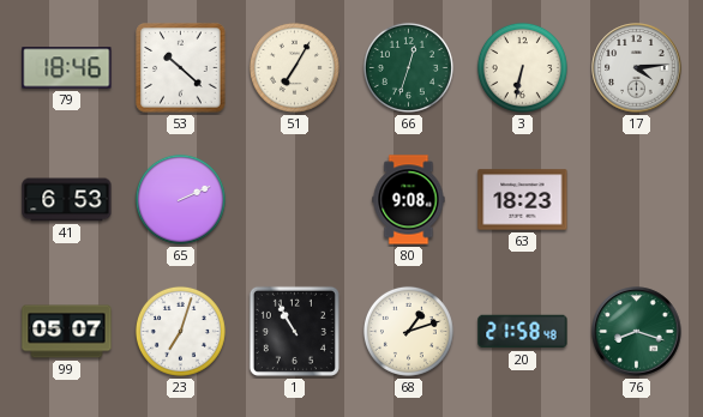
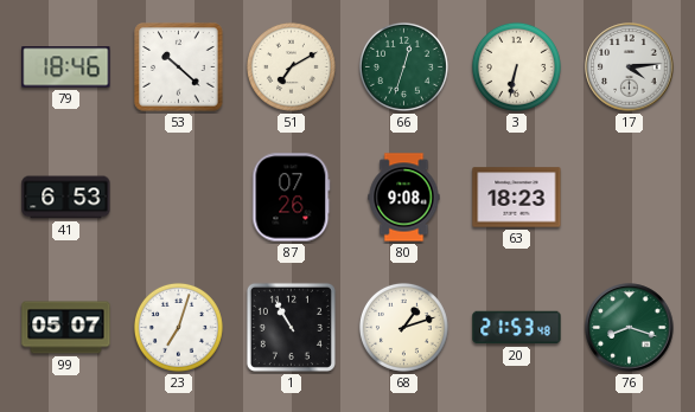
51: 7:05 -> 7:10 (291, 66)
65: 2:11 -> none (180, 199)
87: none -> 07:26 (292, 198)
20: 21:58 -> 21:53 (517, 328)
